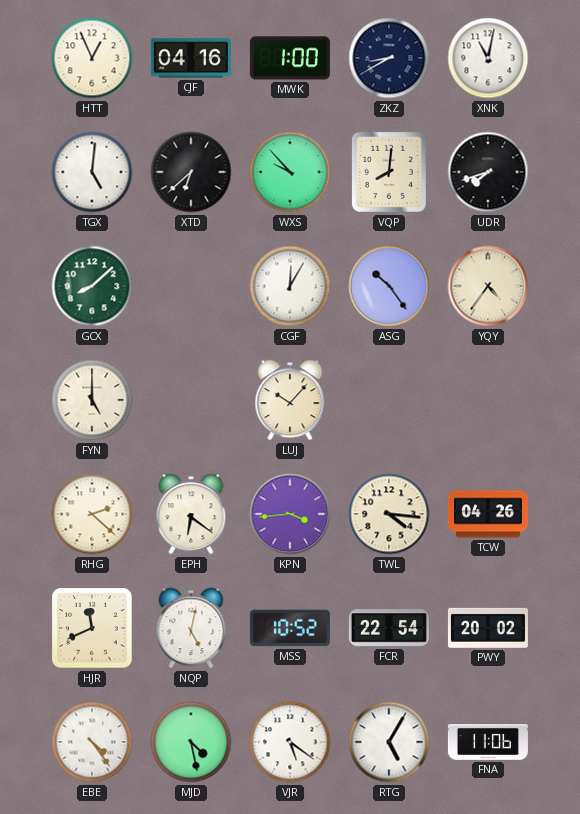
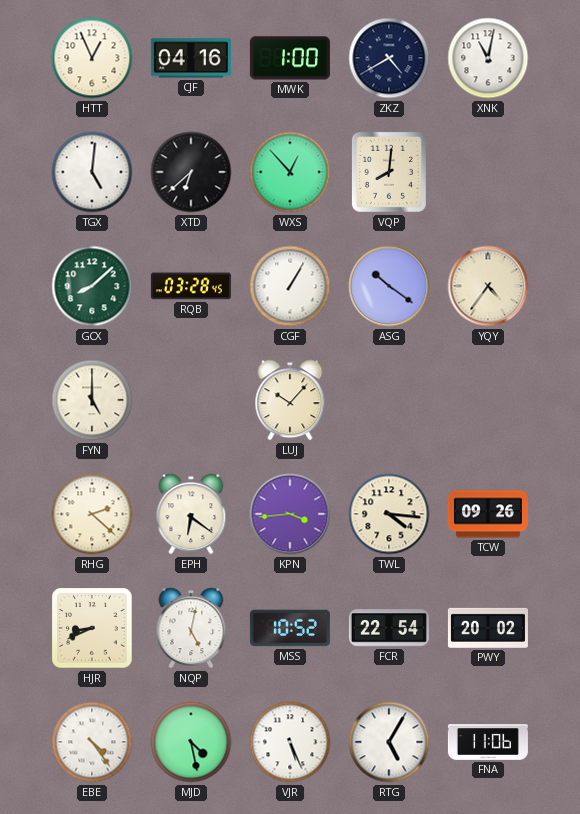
ZKZ: 8:40 -> 4:40 (389, 58)
WXS: 9:53 -> 12:53 (290, 172)
UDR: 7:42 -> none (488, 172)
RQB: none -> 03:28 (191, 286)
CGF: 12:05 -> 1:05 (290, 286)
ASG: 10:24 -> 10:21 (389, 286)
TCW: 04:26 -> 09:26 (488, 514)
HJR: 11:41 -> 8:41 (92, 628)
VJR: 5:21 -> 5:26 (290, 742)
